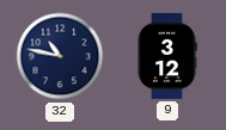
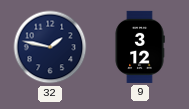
32: 10:47 -> 1:47 (50, 47)
